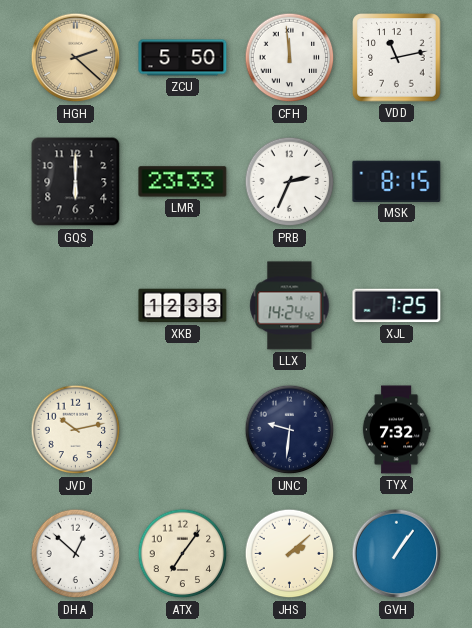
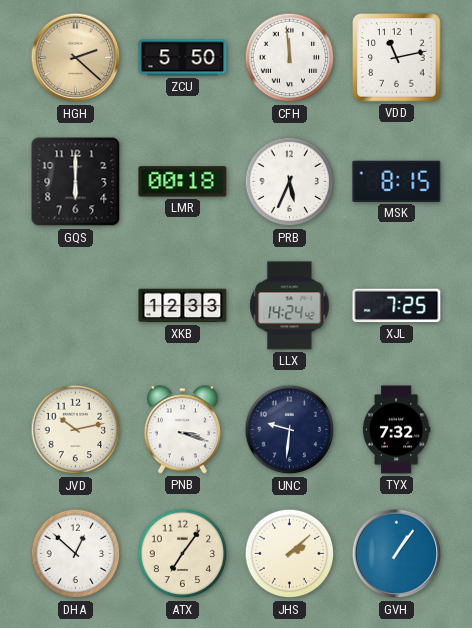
LMR: 23:33 -> 00:18 (183, 182)
PRB: 2:34 -> 5:34 (290, 182)
PNB: none -> 3:18 (182, 430)
